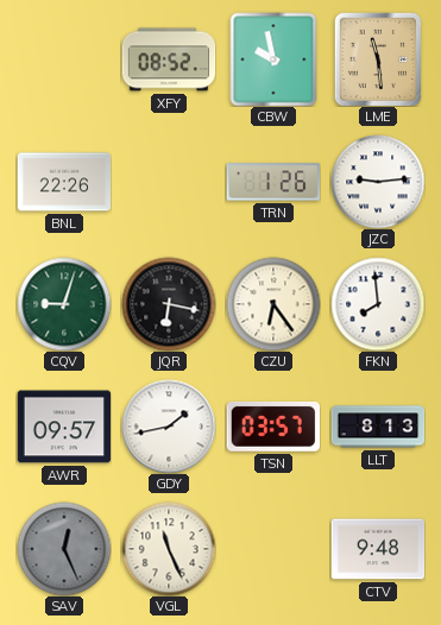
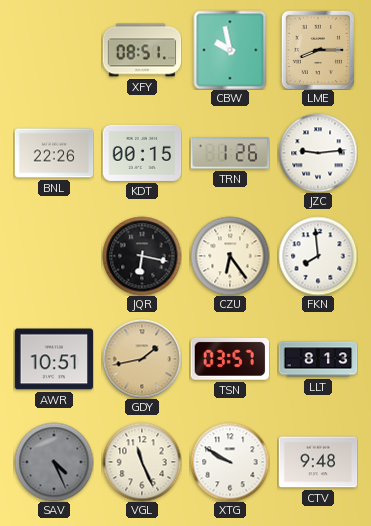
XFY: 08:52 -> 08:51 (142, 50)
LME: 11:29 -> 8:15 (317, 50)
KDT: none -> 00:15 (142, 153)
CQV: 9:03 -> none (64, 304)
AWR: 09:57 -> 10:51 (54, 359)
GDY dial: white -> champagne (142, 359)
SAV: 12:26 -> 4:26 (54, 462)
XTG: none -> 9:50 (230, 462)
